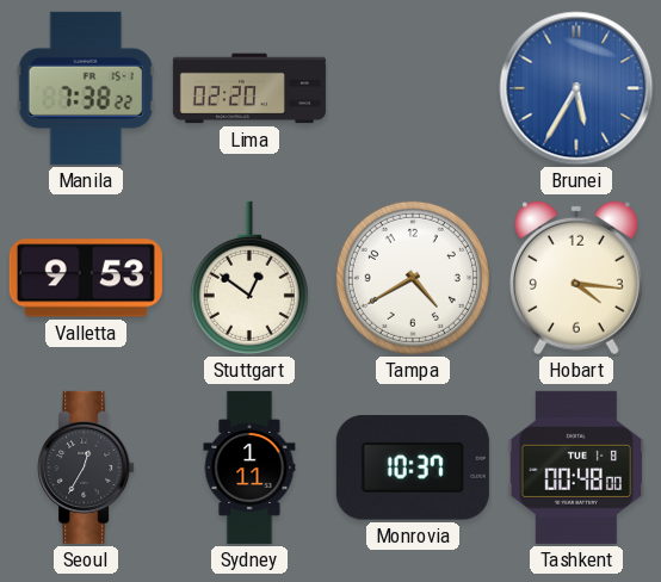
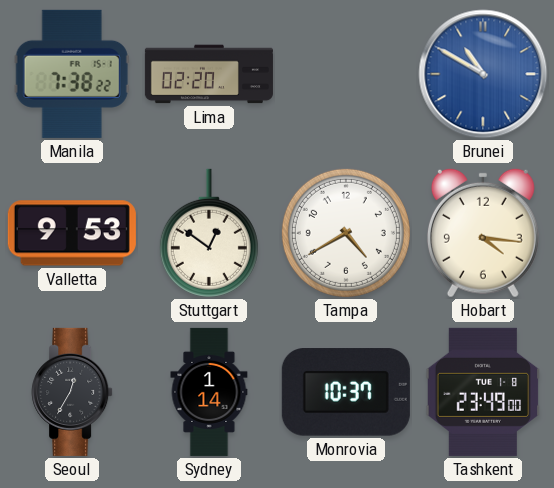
Brunei: 5:35 -> 10:50 (483, 74)
Sydney: 1:11 -> 1:14 (209, 392)
Tashkent: 00:48 -> 23:49 (483, 392)
